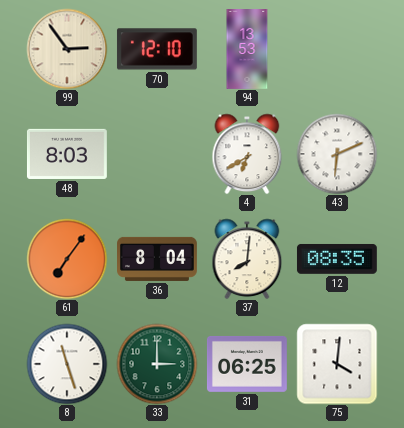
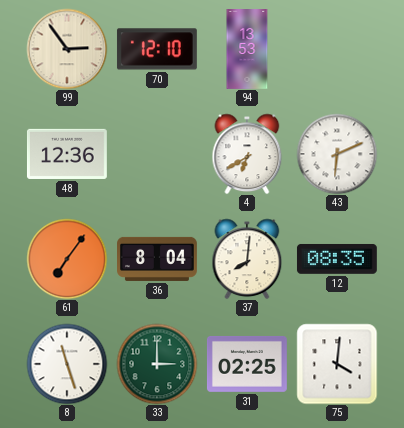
48: 8:03 -> 12:36 (67, 154)
31: 06:25 -> 02:25 (247, 364)
